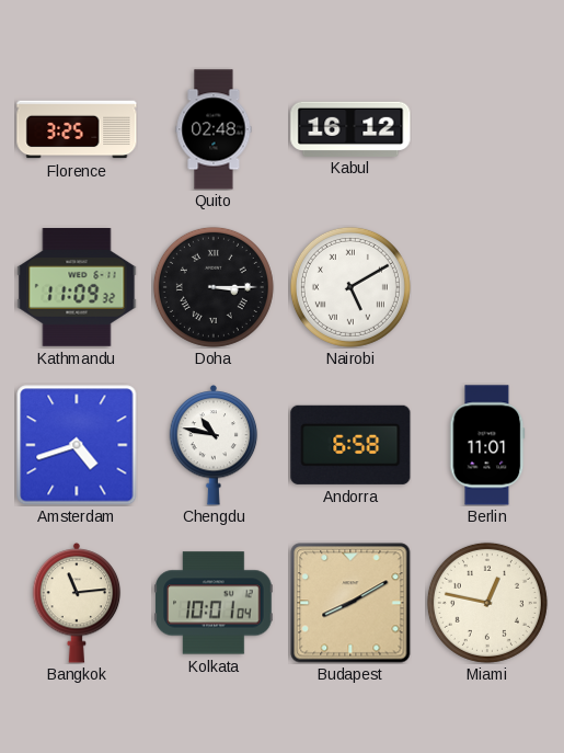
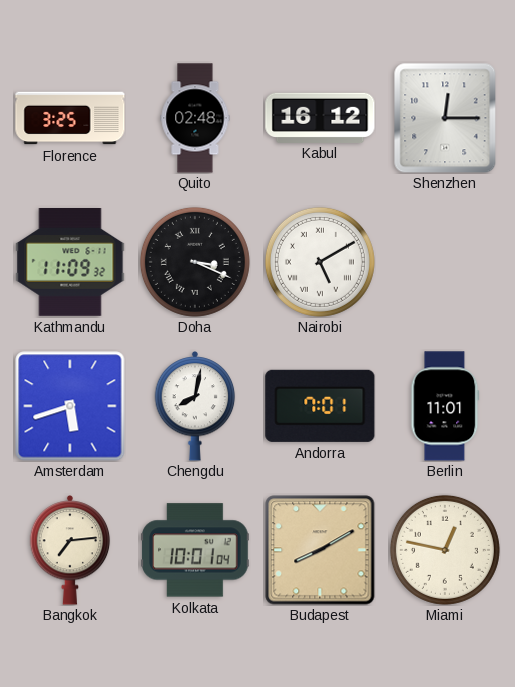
Shenzhen: none -> 12:15 (445, 118)
Doha: 3:15 -> 3:19 (195, 262)
Amsterdam: 4:42 -> 5:42 (70, 406)
Chengdu: 10:47 -> 8:02 (195, 407)
Andorra: 6:58 -> 7:01 (320, 406)
Bangkok: 11:14 -> 7:14 (70, 551)
